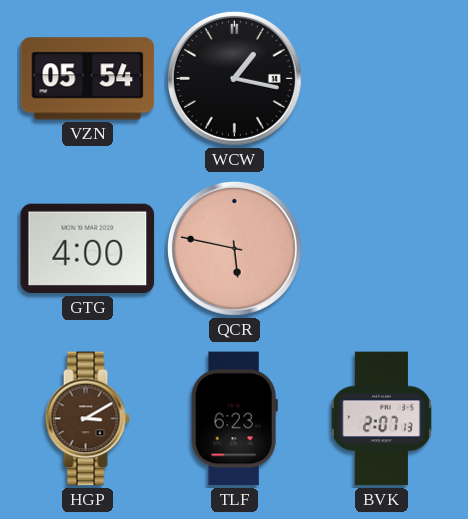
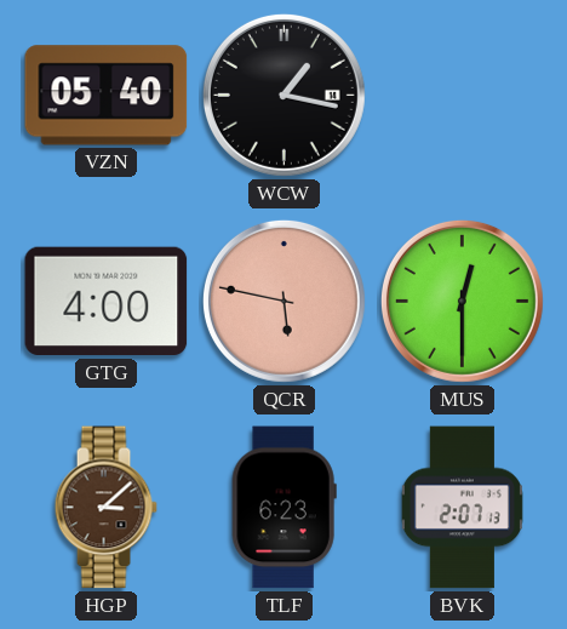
VZN: 05:54 -> 05:40 (107, 96)
MUS: none -> 12:30 (462, 301)
HGP: 3:10 -> 3:08 (105, 508)
